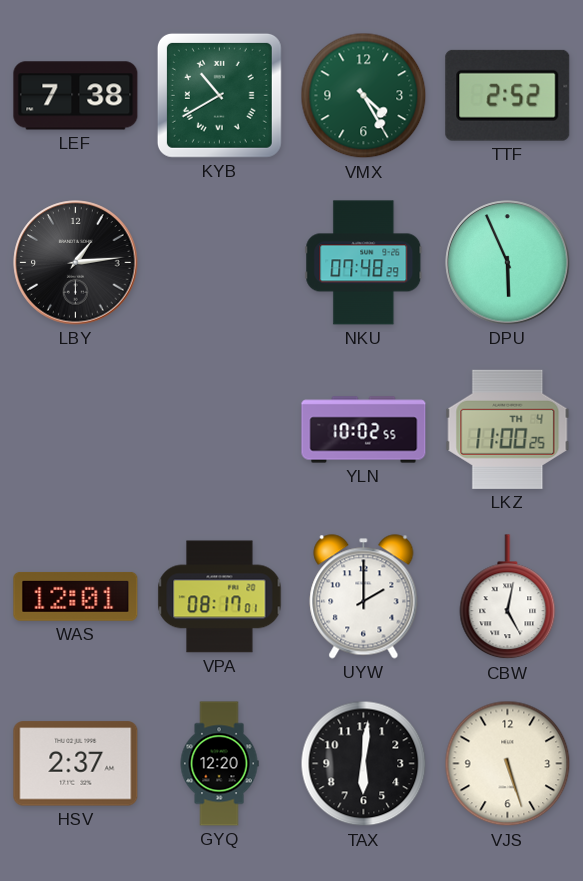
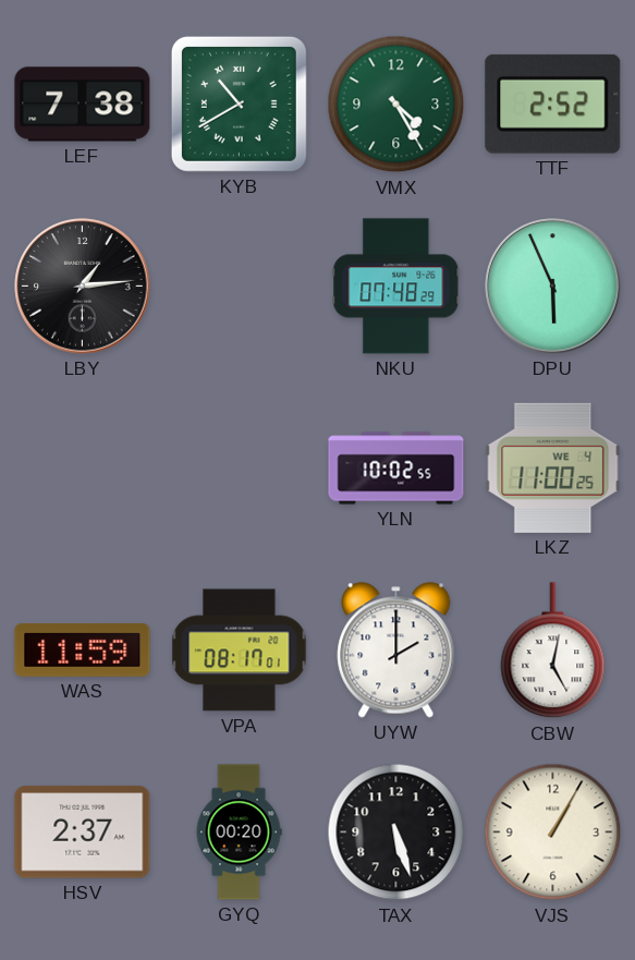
LKZ date: TH 4 -> WE 4 (553, 467)
WAS: 12:01 -> 11:59 (83, 649)
GYQ: 12:20 -> 00:20 (239, 833)
TAX: 6:01 -> 5:27 (396, 833)
VJS: 5:27 -> 1:05 (553, 833)
